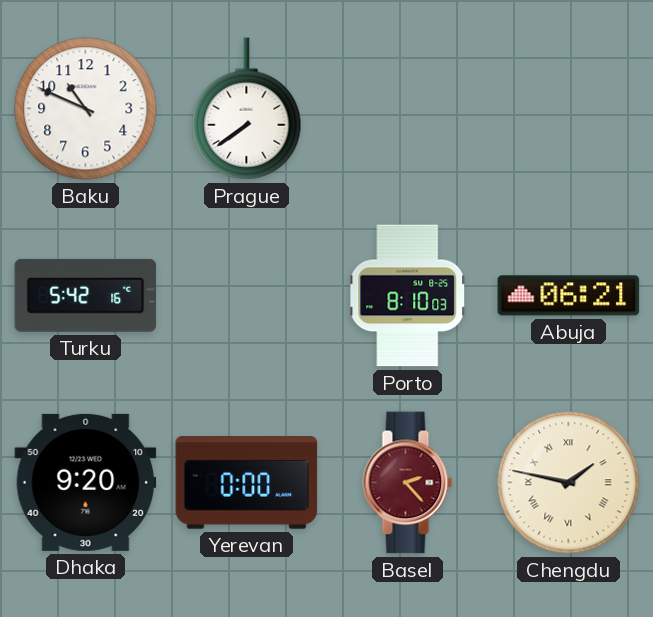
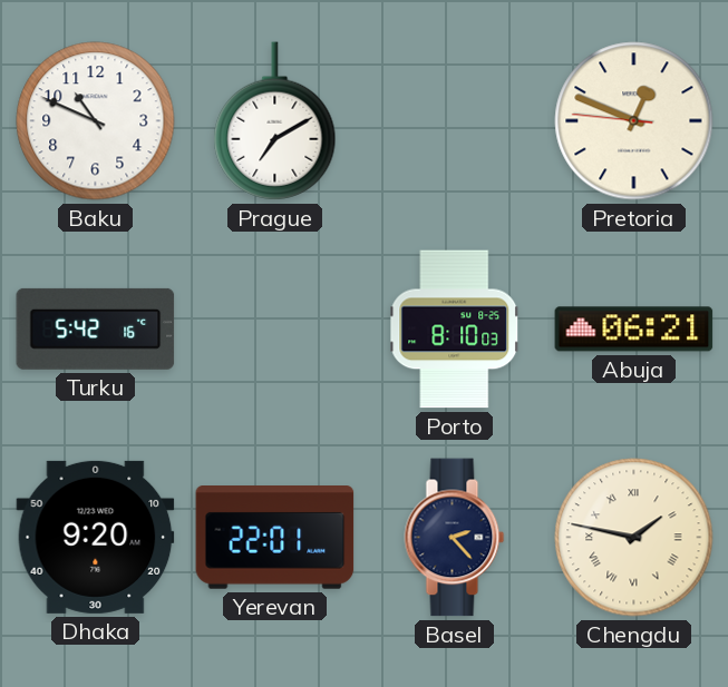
Prague: 7:39 -> 7:10 (275, 121)
Pretoria: none -> 12:48 (634, 121)
Yerevan: 0:00 -> 22:01 (275, 538)
Basel dial: burgundy -> navy (455, 538)
